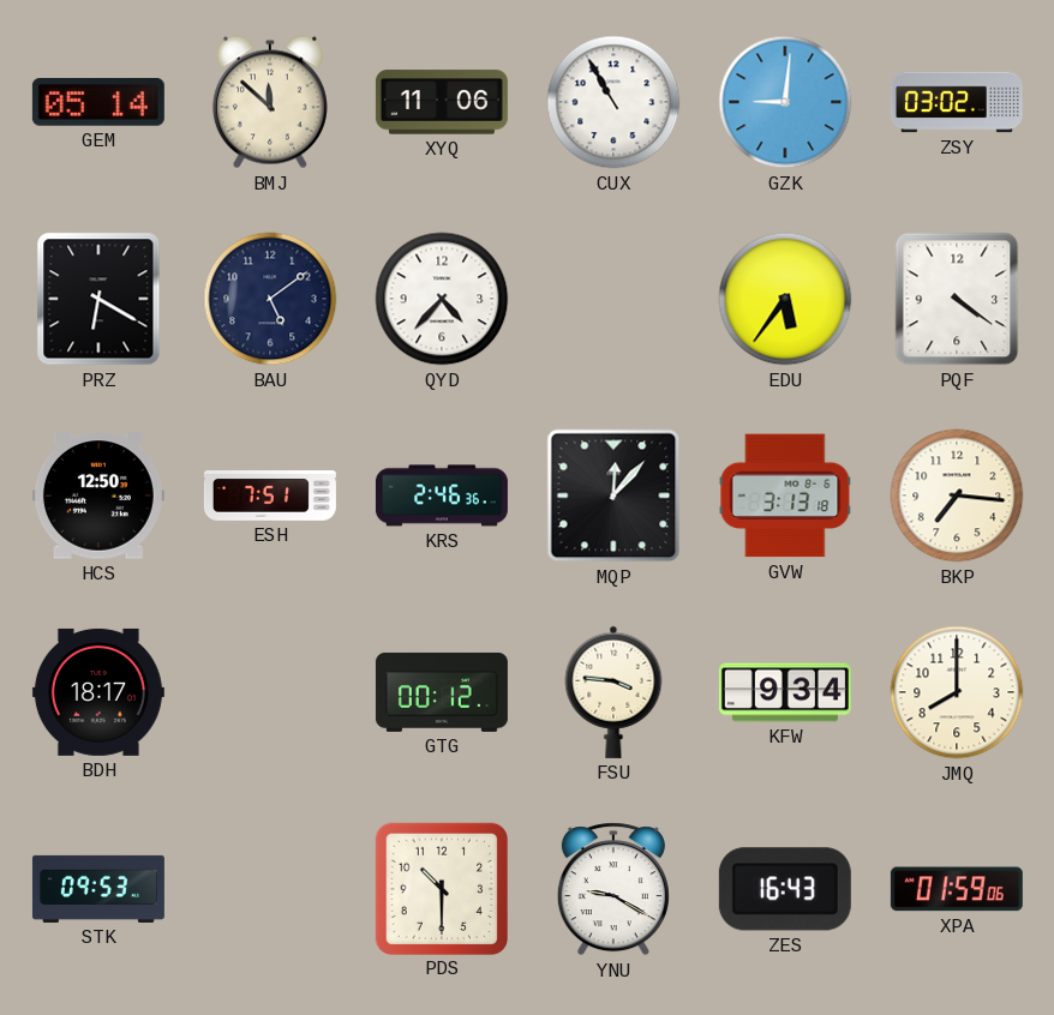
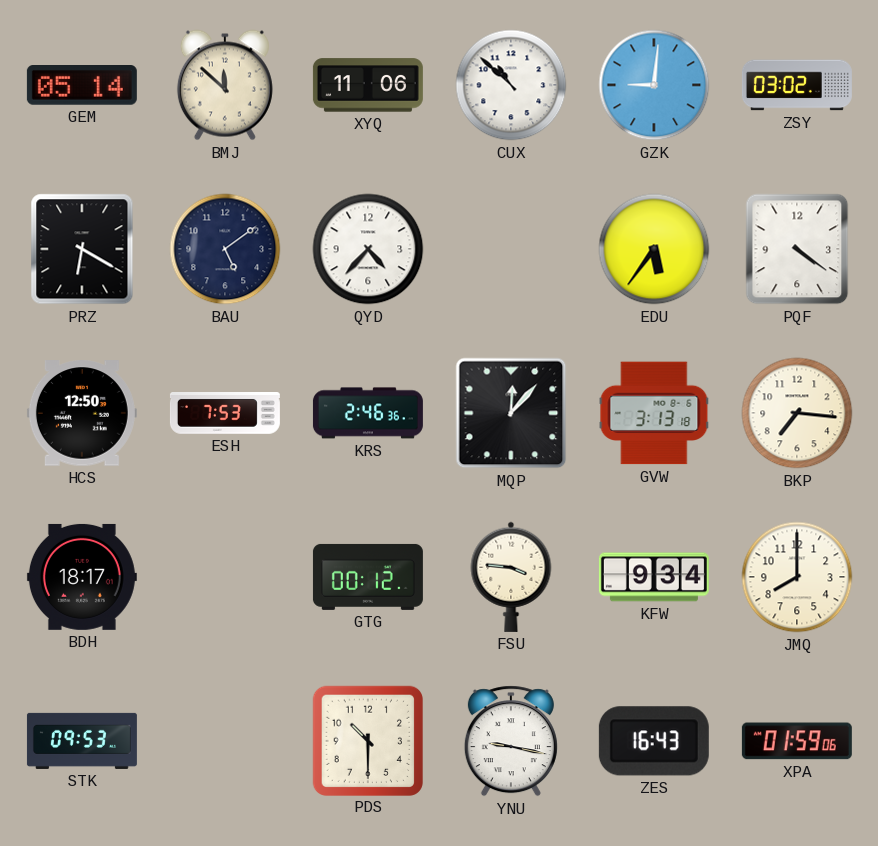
CUX: 10:55 -> 10:52 (511, 85)
ESH: 7:51 -> 7:53 (225, 413)
YNU: 9:20 -> 9:17 (511, 741)
